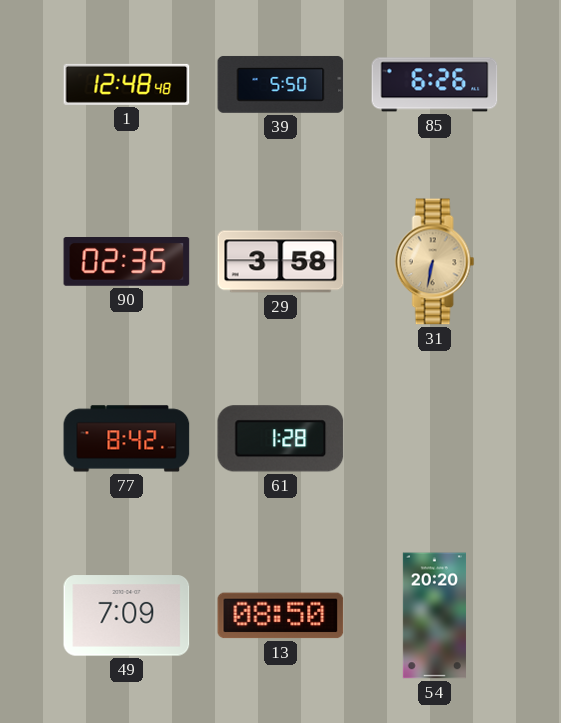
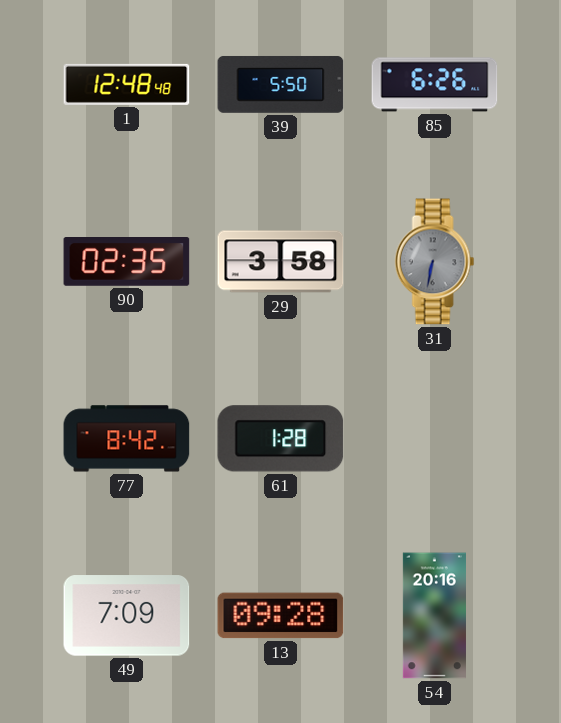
31 dial: champagne -> grey (435, 262)
13: 08:50 -> 09:28 (281, 616)
54: 20:20 -> 20:16 (434, 616)
